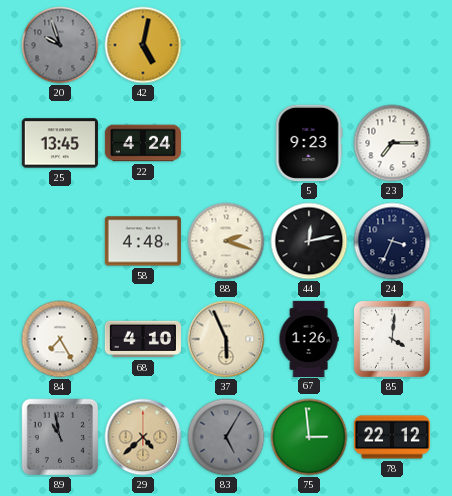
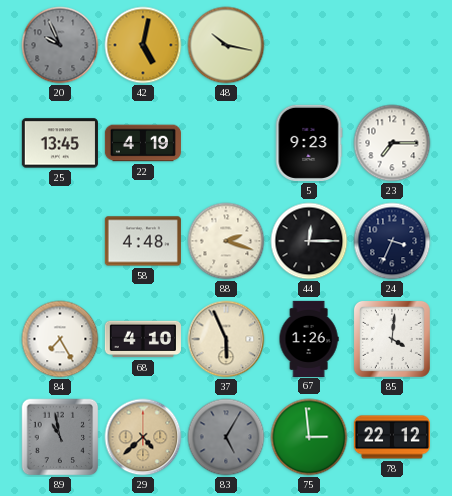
20: 9:57 -> 9:56 (60, 45)
48: none -> 10:17 (226, 45)
22: 4:24 -> 4:19 (143, 143)
44: 12:13 -> 12:15 (309, 241)
